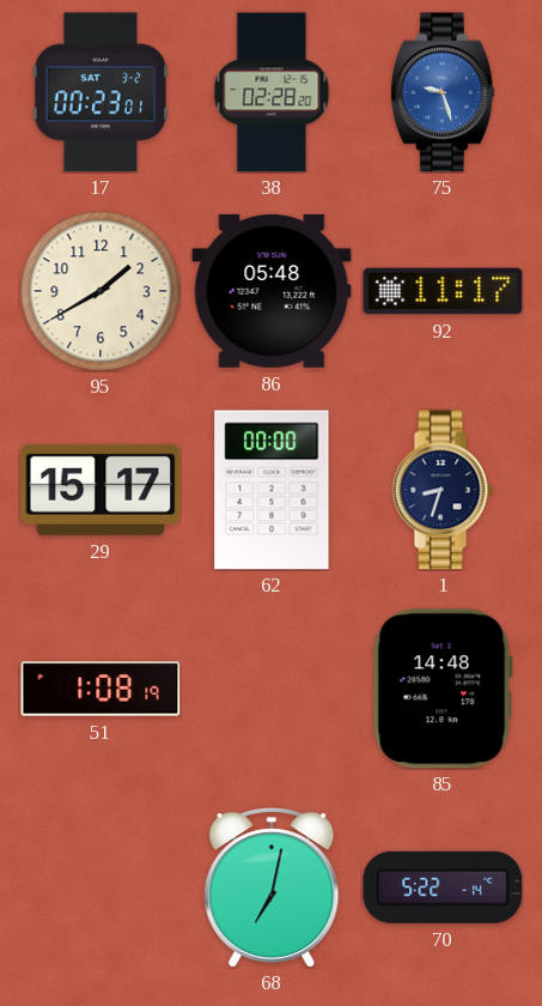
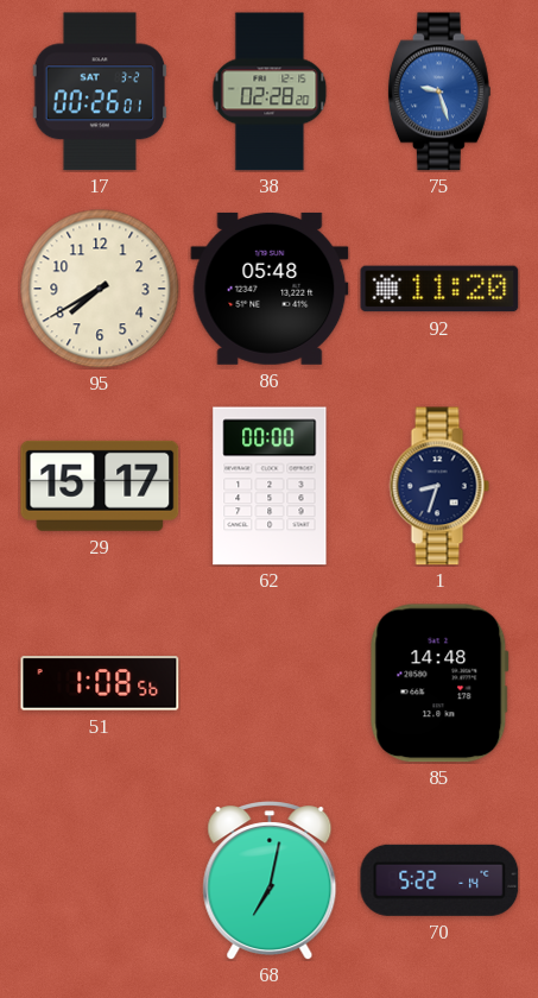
17: 00:23 -> 00:26 (100, 91)
95: 1:40 -> 7:40 (100, 289)
92: 11:17 -> 11:20 (439, 289)
51: 1:08:19 -> 1:08:56 (100, 683)
